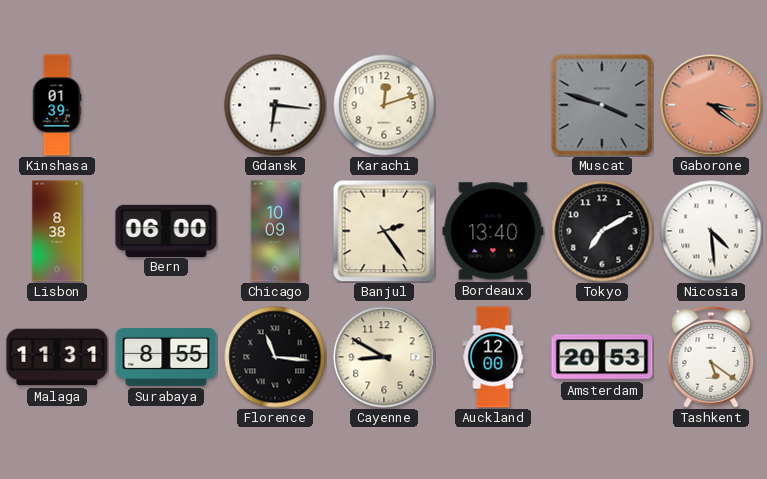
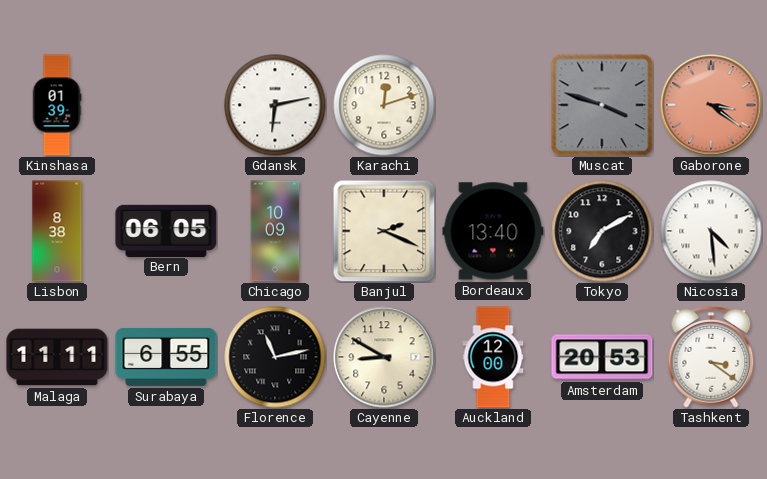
Gdansk: 6:16 -> 6:13 (275, 105)
Bern: 06:00 -> 06:05 (166, 230)
Banjul: 2:24 -> 2:19 (384, 231)
Malaga: 11:31 -> 11:11 (57, 357)
Surabaya: 8:55 -> 6:55 (166, 357)
Florence: 11:16 -> 11:13 (275, 357)
Tashkent: 5:21 -> 3:21 (711, 357)
